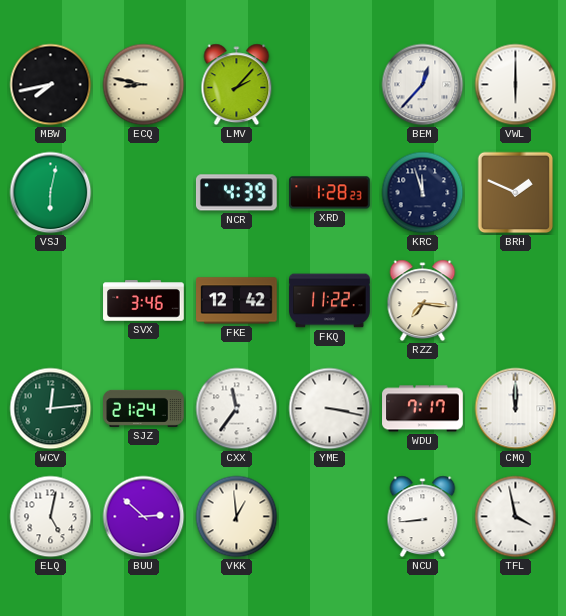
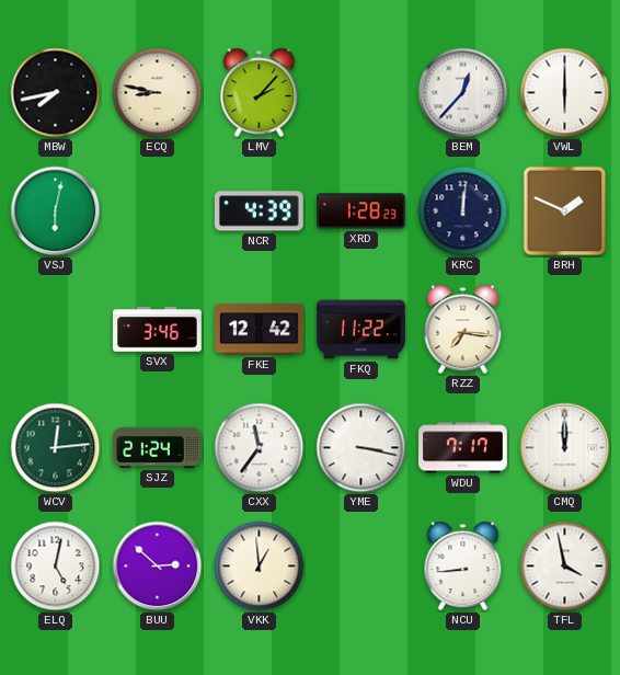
KRC: 11:57 -> 12:01 (463, 211)
